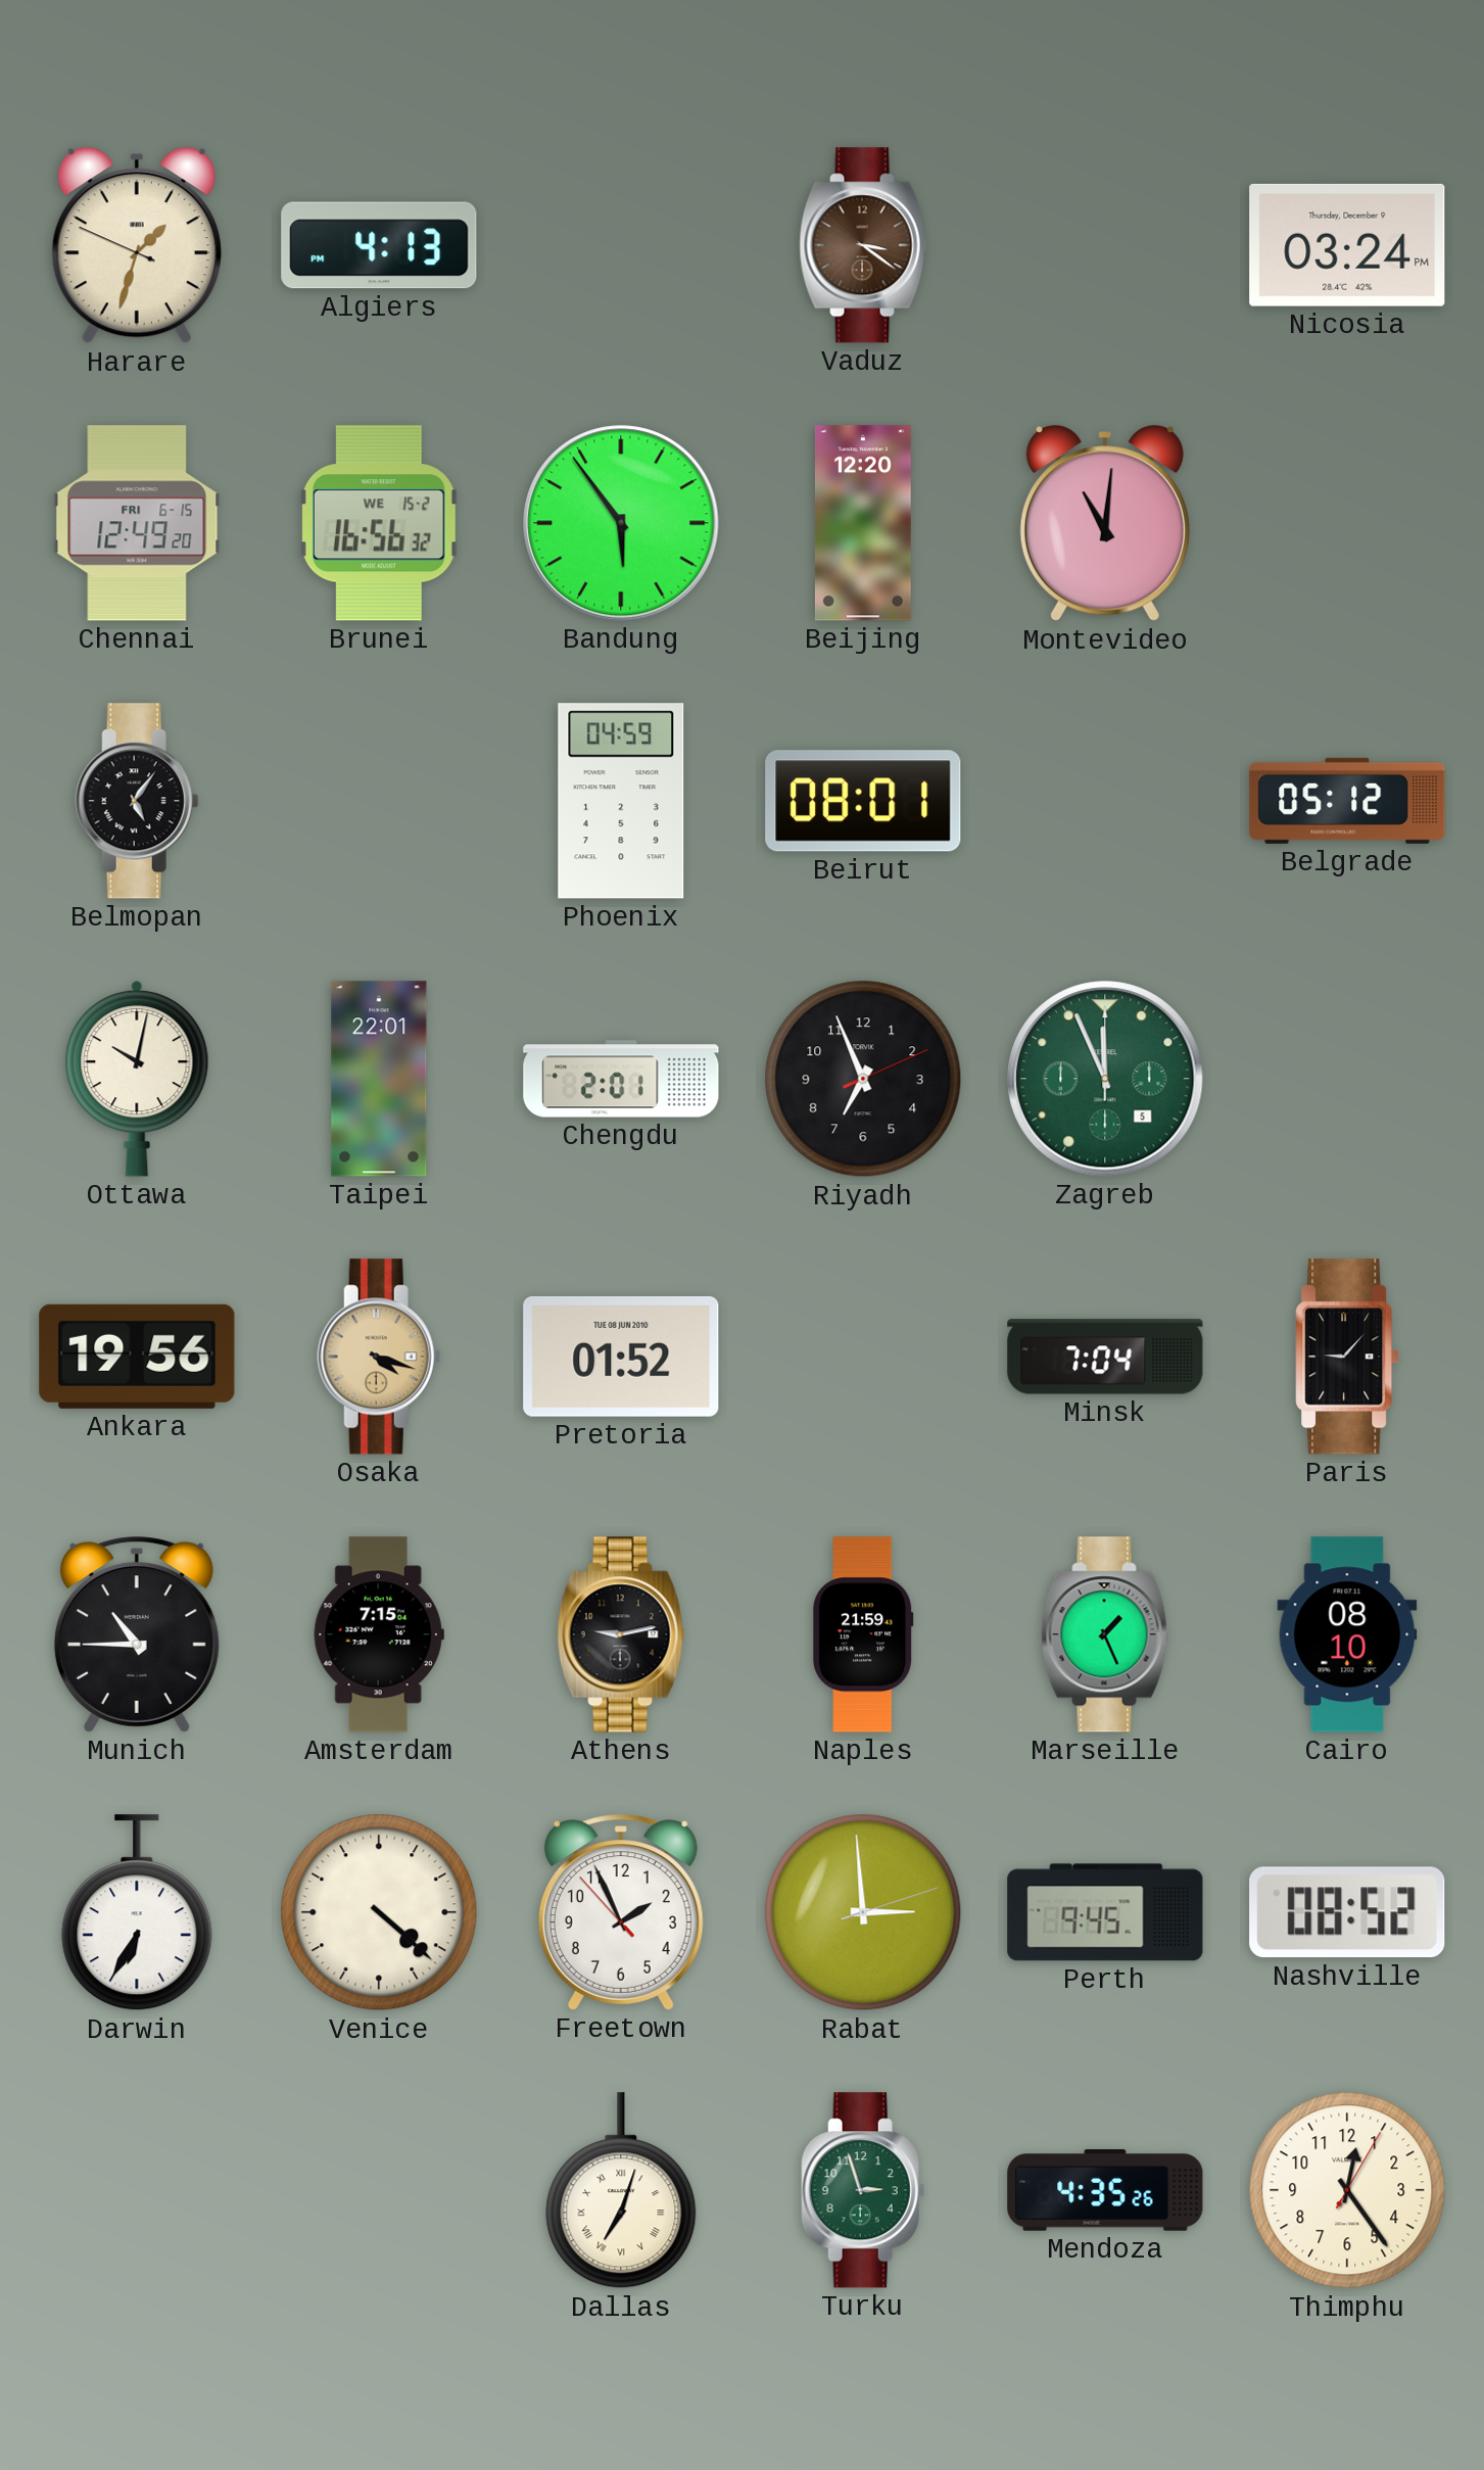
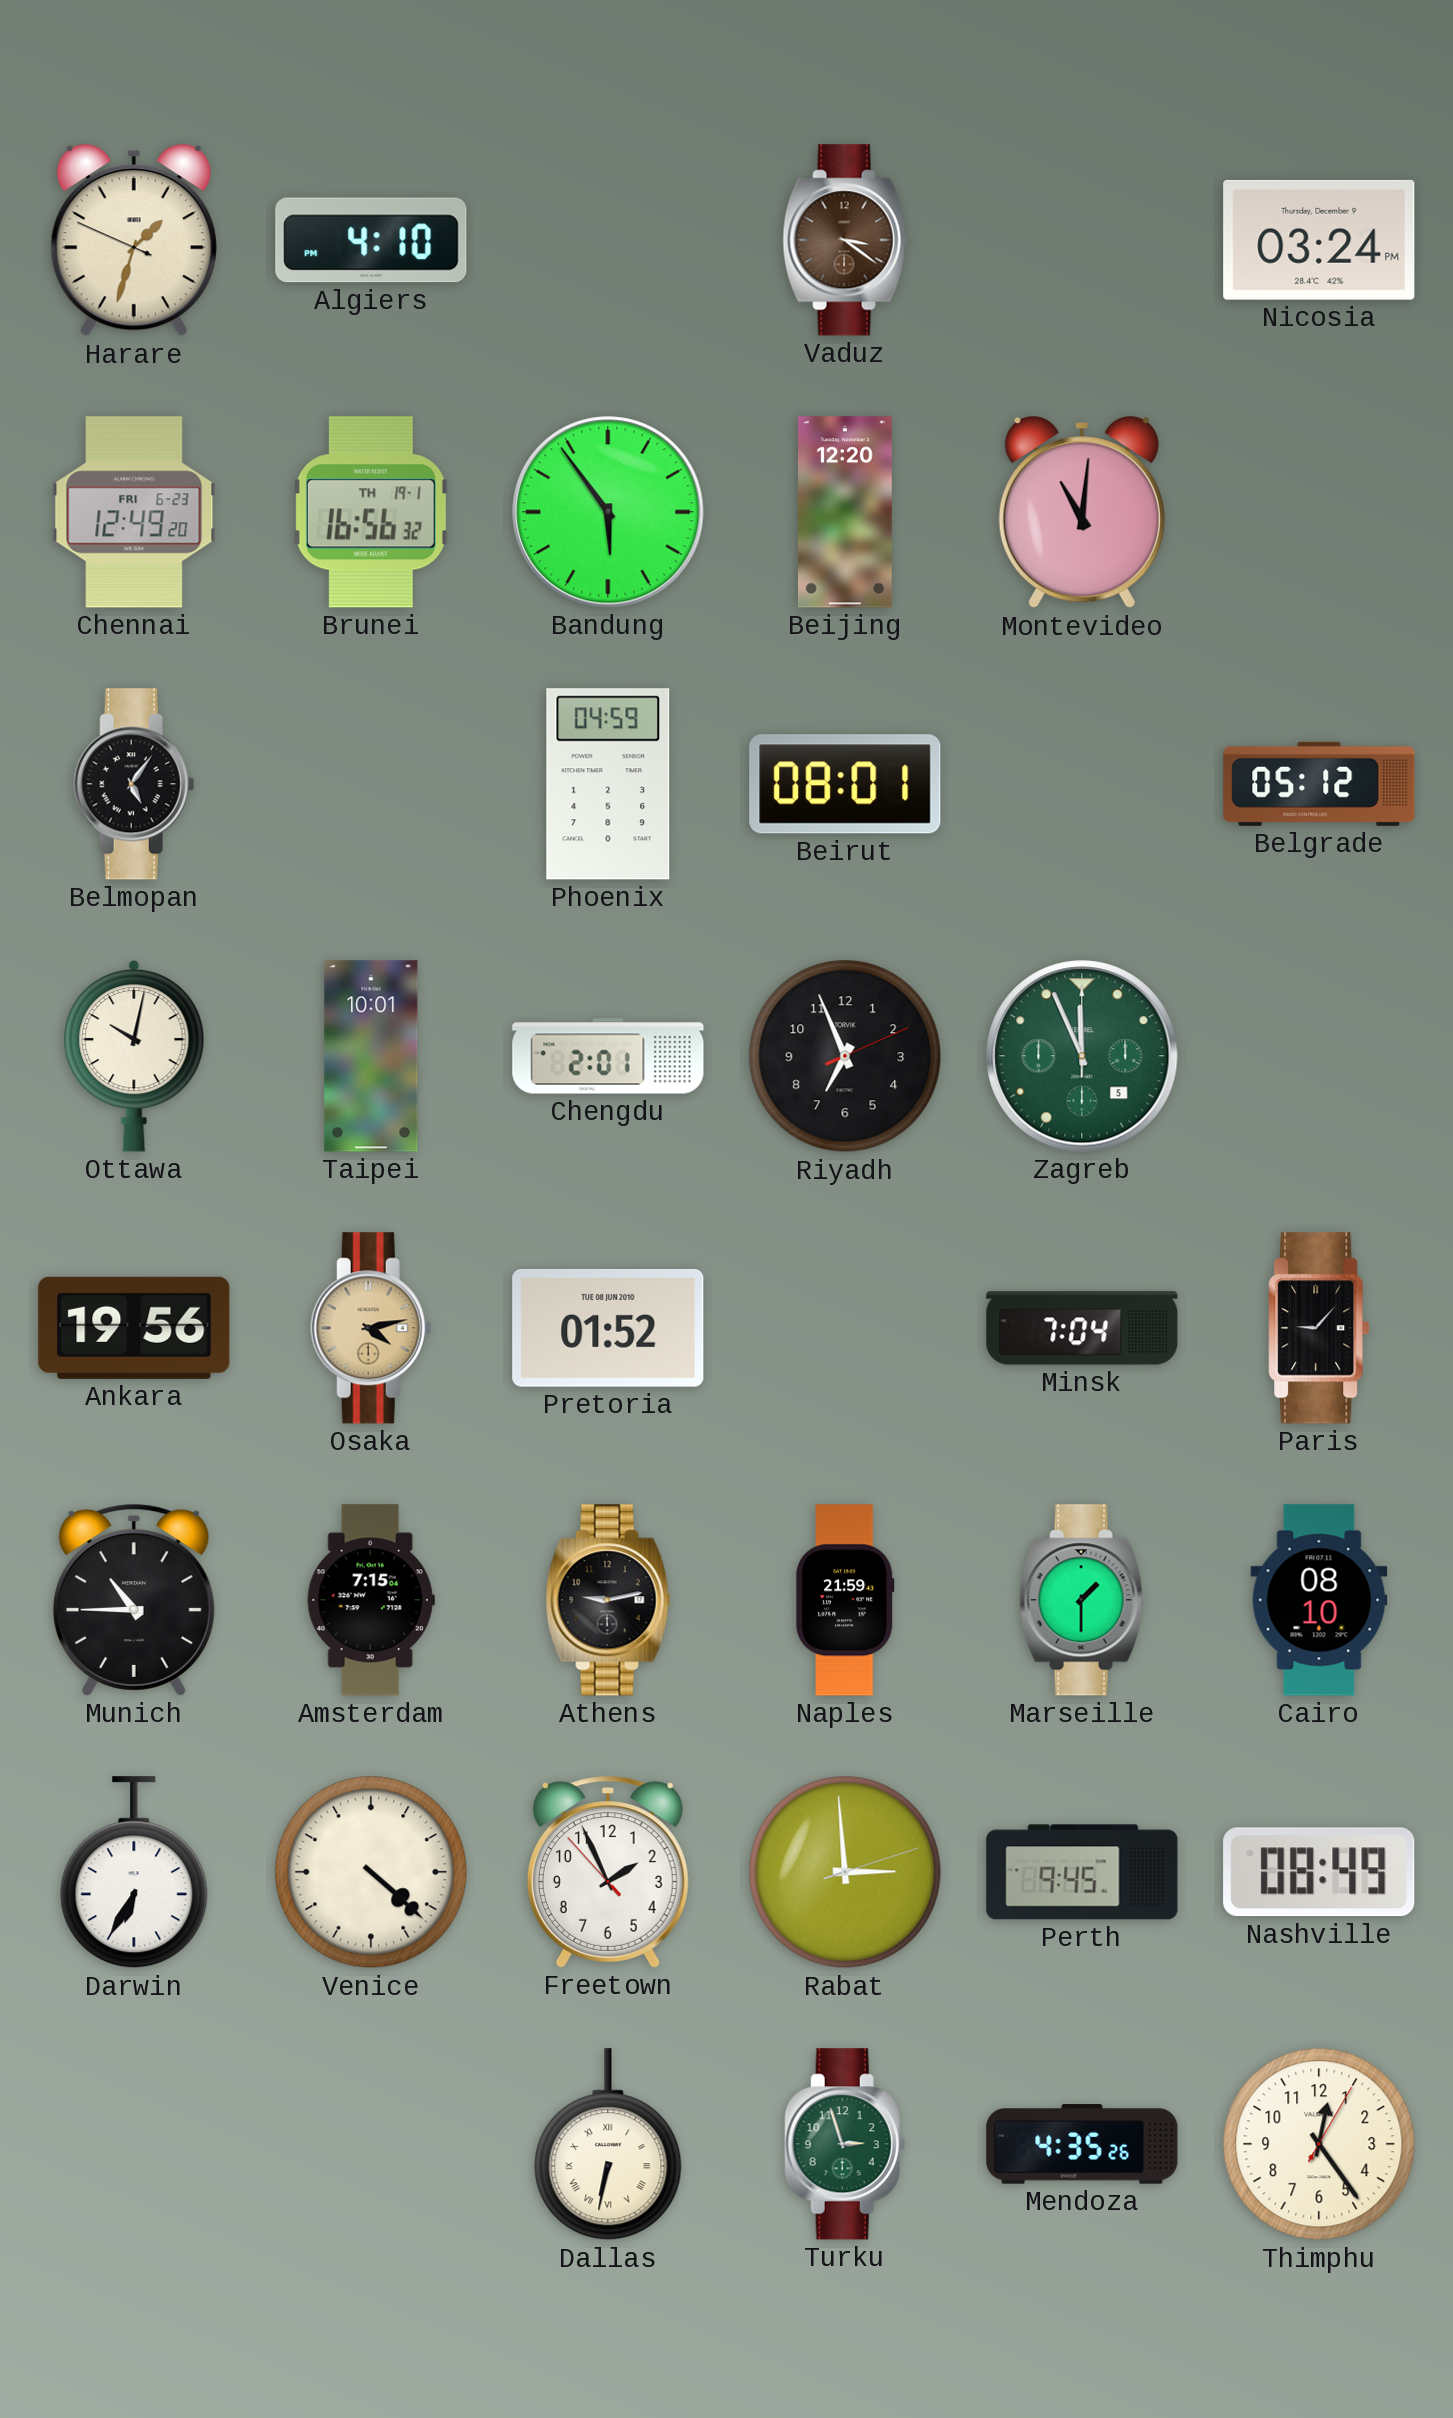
Algiers: 4:13 -> 4:10 (371, 240)
Chennai date: FRI 6-15 -> FRI 6-23 (134, 512)
Brunei date: WE 15-2 -> TH 19-1 (371, 512)
Taipei: 22:01 -> 10:01 (371, 1056)
Osaka: 4:18 -> 4:13 (371, 1328)
Marseille: 1:26 -> 1:30 (1082, 1600)
Nashville: 08:52 -> 08:49 (1319, 1872)
Dallas: 7:03 -> 6:32 (608, 2145)
